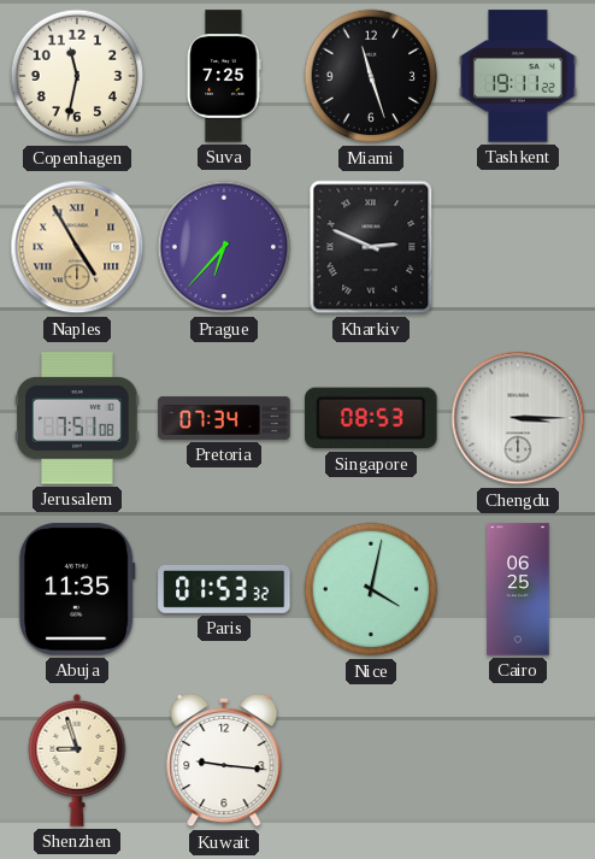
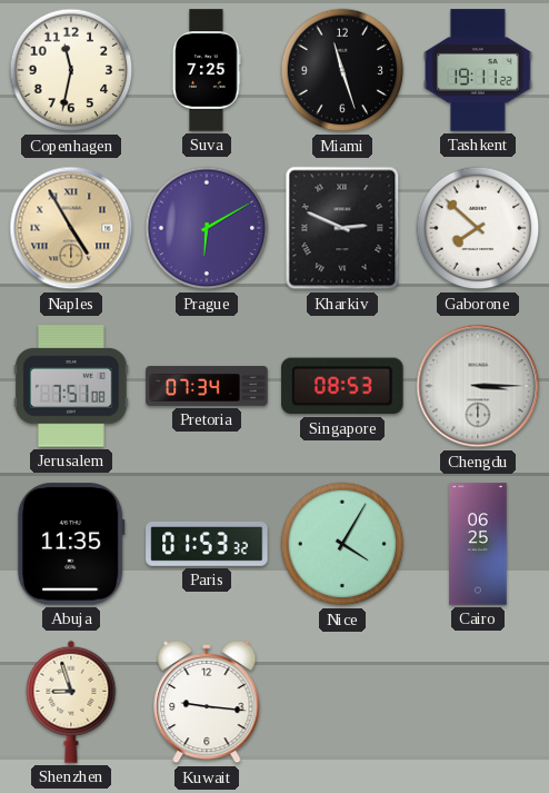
Prague: 6:37 -> 6:10 (207, 228)
Gaborone: none -> 7:52 (478, 228)
Nice: 4:02 -> 4:05 (342, 544)
